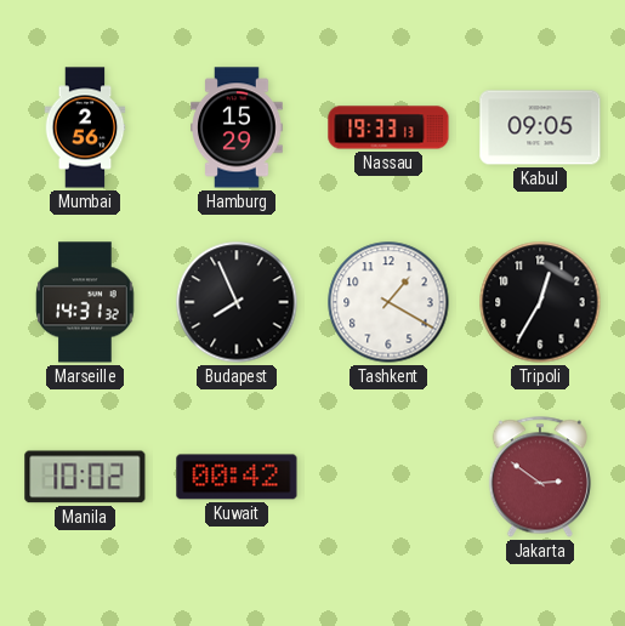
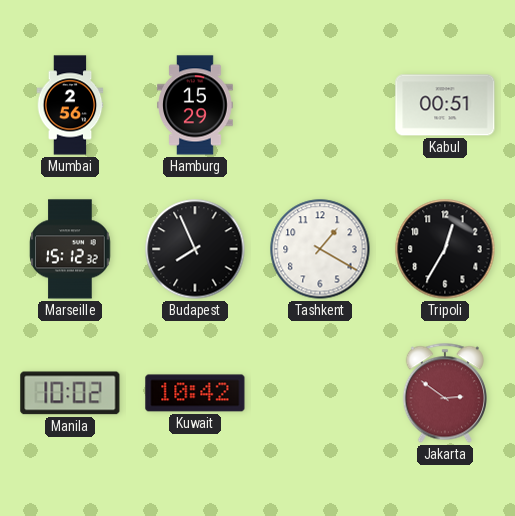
Nassau: 19:33 -> none (388, 127)
Kabul: 09:05 -> 00:51 (445, 105)
Marseille: 14:31 -> 15:12 (70, 249)
Kuwait: 00:42 -> 10:42 (195, 393)
